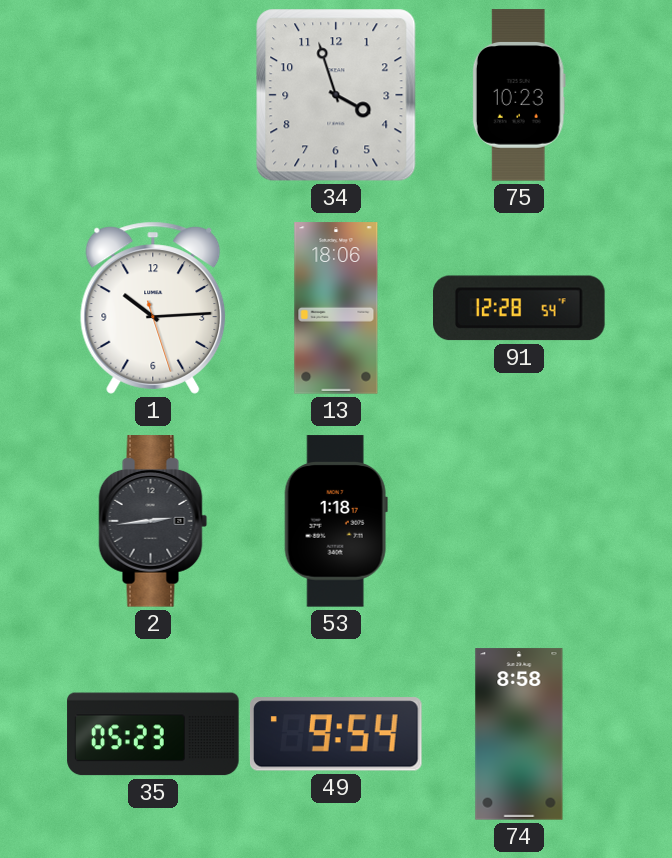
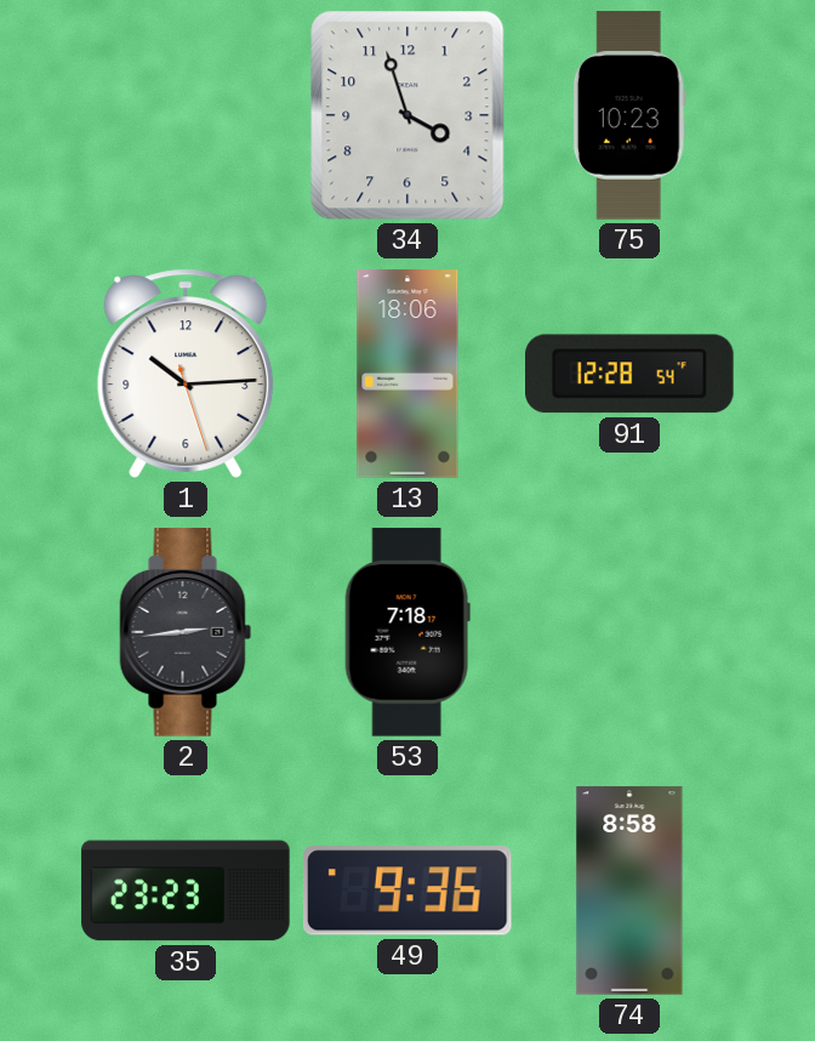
53: 1:18 -> 7:18 (407, 632)
35: 05:23 -> 23:23 (186, 891)
49: 9:54 -> 9:36 (407, 891)
